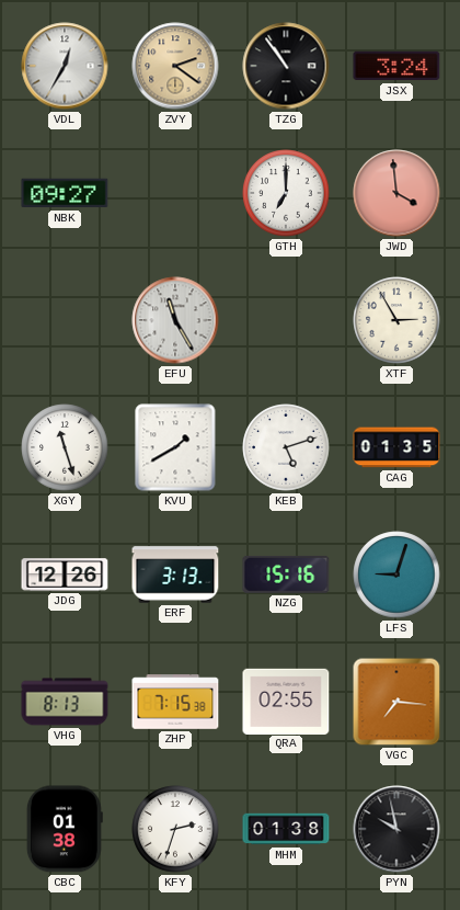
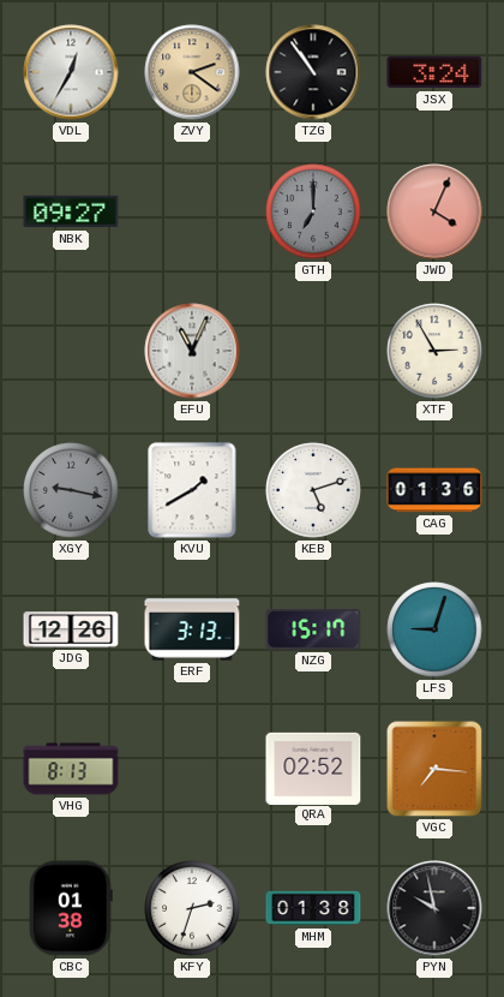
GTH dial: white -> grey (313, 211)
JWD: 3:59 -> 4:04 (434, 211)
EFU: 11:25 -> 11:04 (192, 351)
XGY: 11:27 -> 9:17 (71, 490)
XGY dial: white -> grey (71, 490)
CAG: 01:35 -> 01:36 (434, 490)
NZG: 15:16 -> 15:17 (313, 629)
ZHP: 7:15 -> none (175, 702)
QRA: 02:55 -> 02:52 (313, 768)
